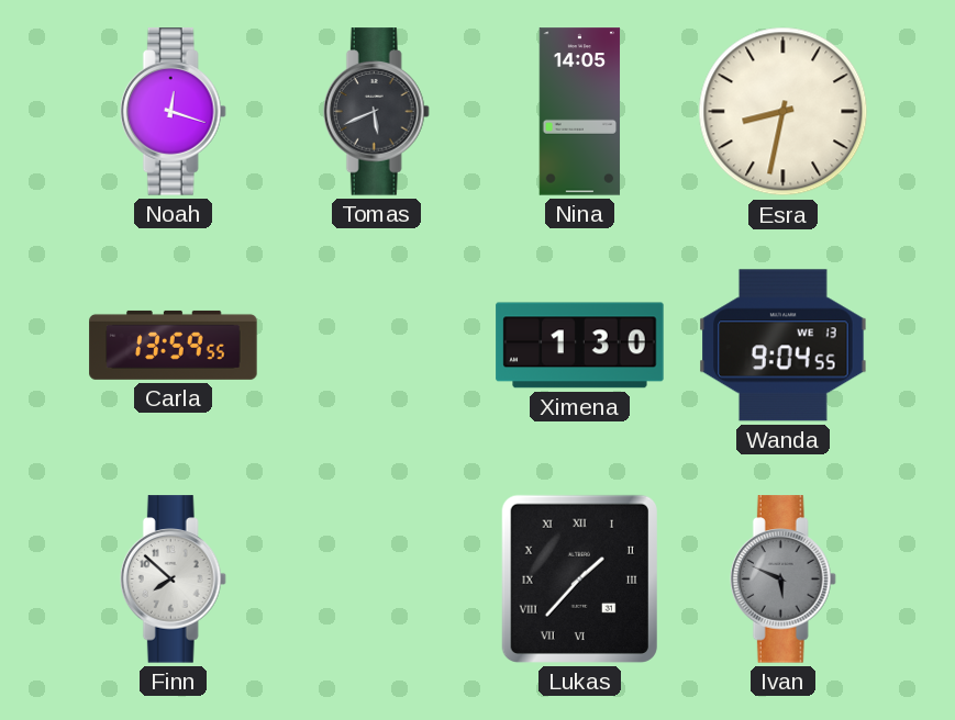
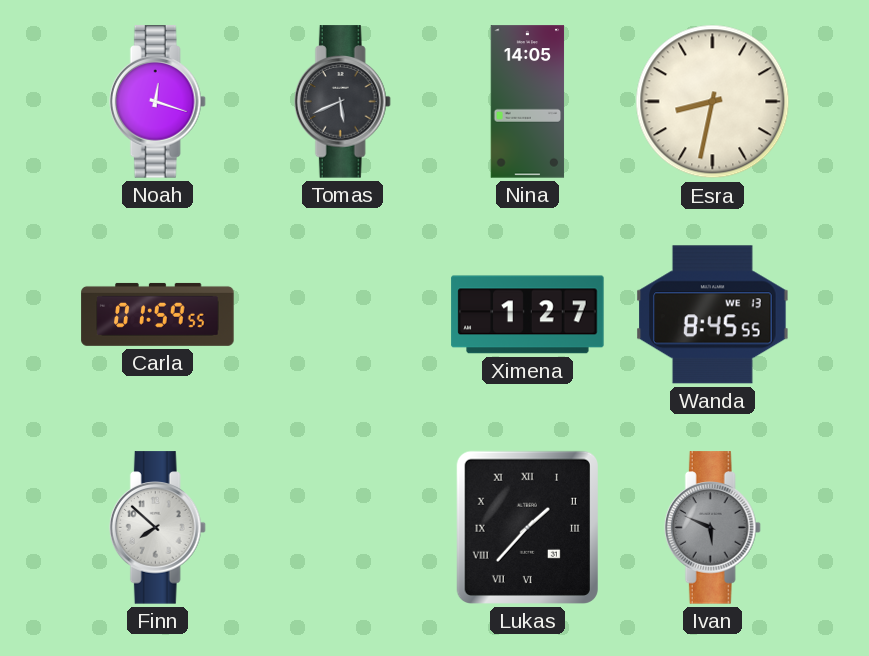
Carla: 13:59 -> 01:59 (158, 314)
Ximena: 1:30 -> 1:27 (528, 315)
Wanda: 9:04 -> 8:45 (713, 315)
